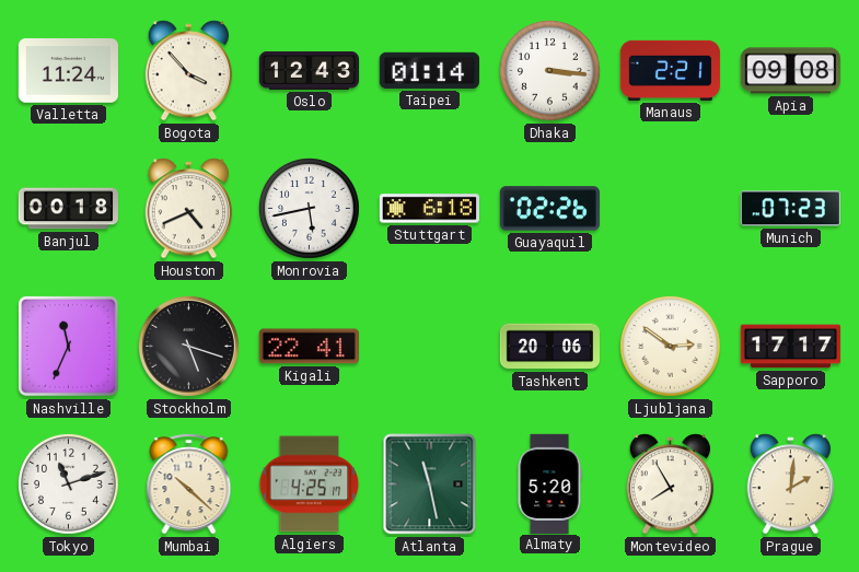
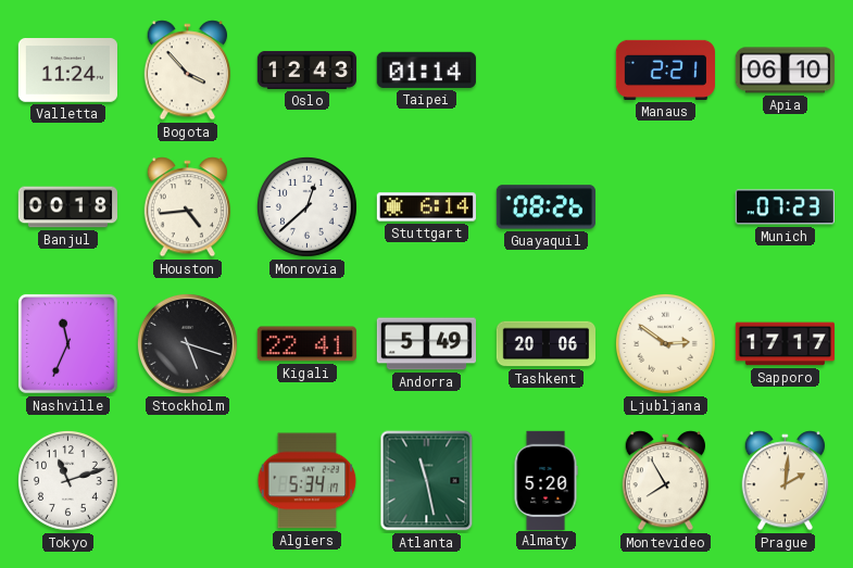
Dhaka: 3:16 -> none (549, 70)
Apia: 09:08 -> 06:10 (785, 71)
Houston: 4:41 -> 4:44 (188, 207)
Monrovia: 5:43 -> 12:38 (306, 206)
Stuttgart: 6:18 -> 6:14 (426, 207)
Guayaquil: 02:26 -> 08:26 (545, 207)
Andorra: none -> 5:49 (426, 344)
Mumbai: 10:22 -> none (189, 485)
Algiers: 4:25 -> 5:34 (308, 481)
